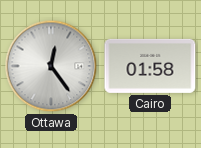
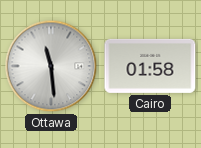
Ottawa: 12:24 -> 11:29 (51, 66)
